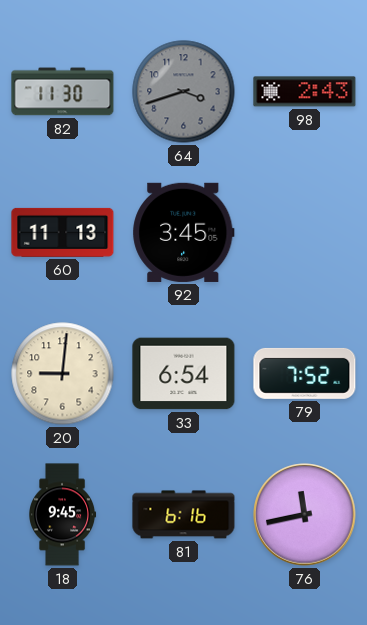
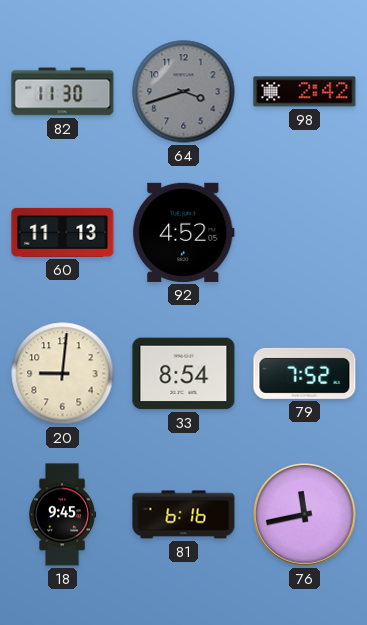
98: 2:43 -> 2:42 (305, 92)
92: 3:45 -> 4:52 (184, 232)
33: 6:54 -> 8:54 (184, 374)
